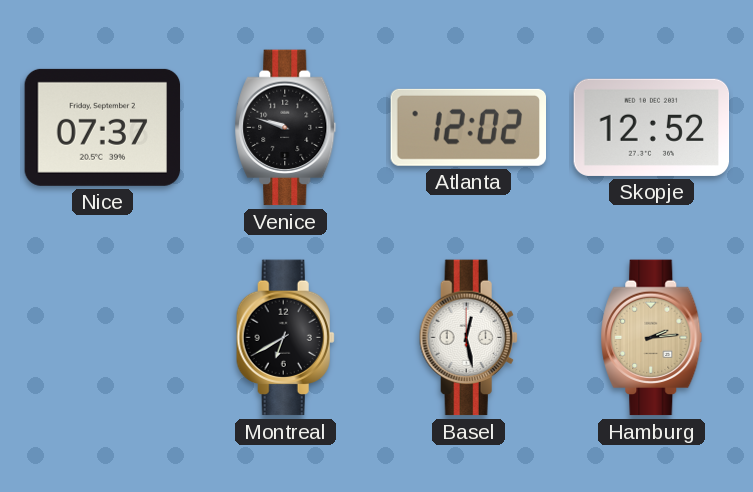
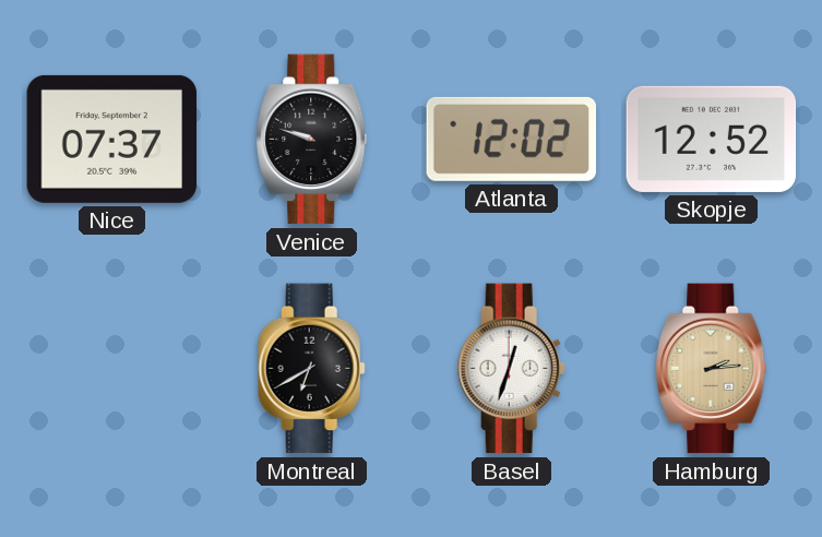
Basel: 12:28 -> 12:33 (511, 369)
